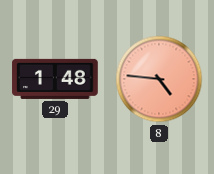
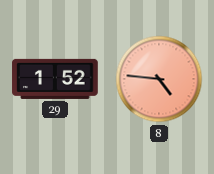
29: 1:48 -> 1:52 (55, 79)
